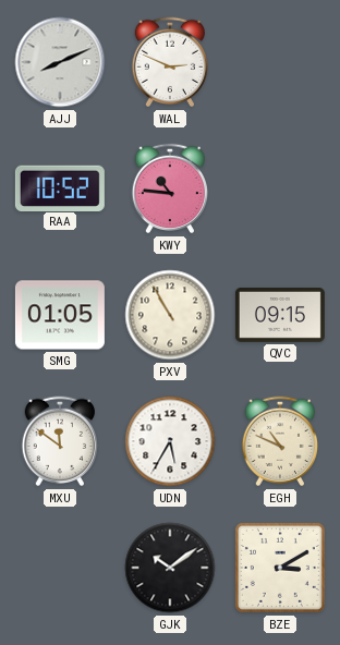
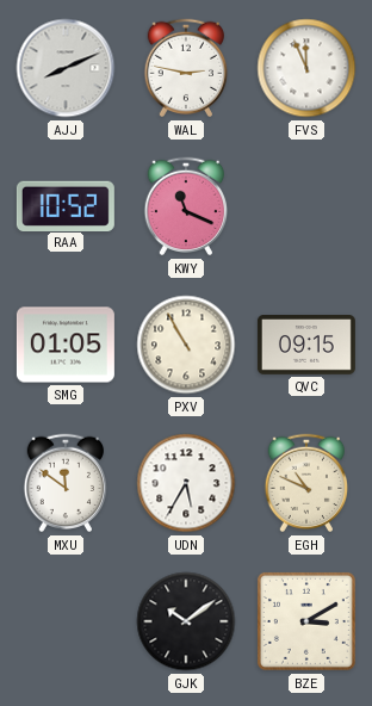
WAL: 2:49 -> 2:47 (186, 68)
FVS: none -> 11:56 (306, 68)
KWY: 10:46 -> 11:19 (186, 206)
